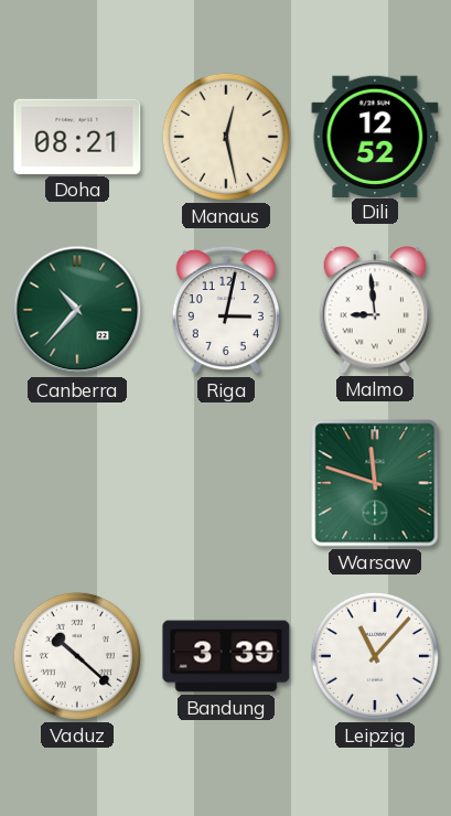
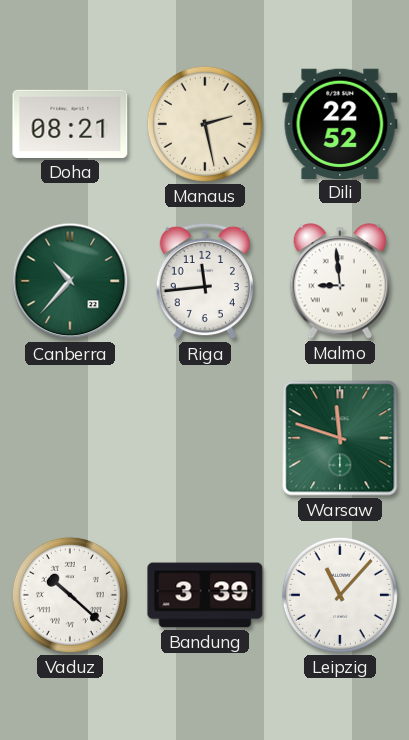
Manaus: 12:28 -> 2:28 (205, 124)
Dili: 12:52 -> 22:52 (340, 123)
Riga: 3:02 -> 11:44 (205, 281)
